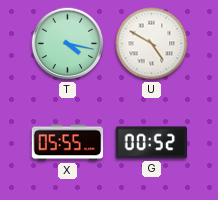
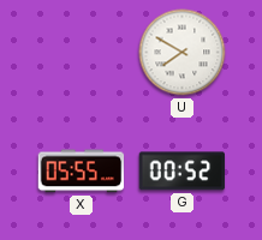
T: 4:17 -> none (68, 44)
U: 4:50 -> 7:50 (183, 53)
